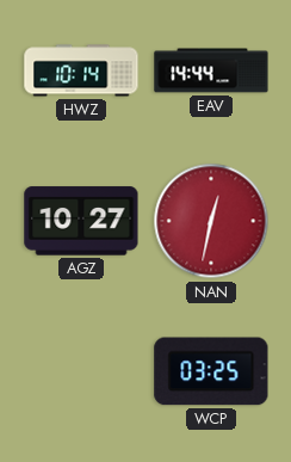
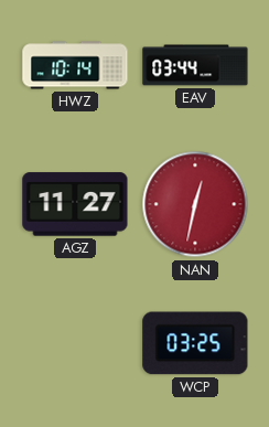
EAV: 14:44 -> 03:44 (195, 65)
AGZ: 10:27 -> 11:27 (75, 204)
